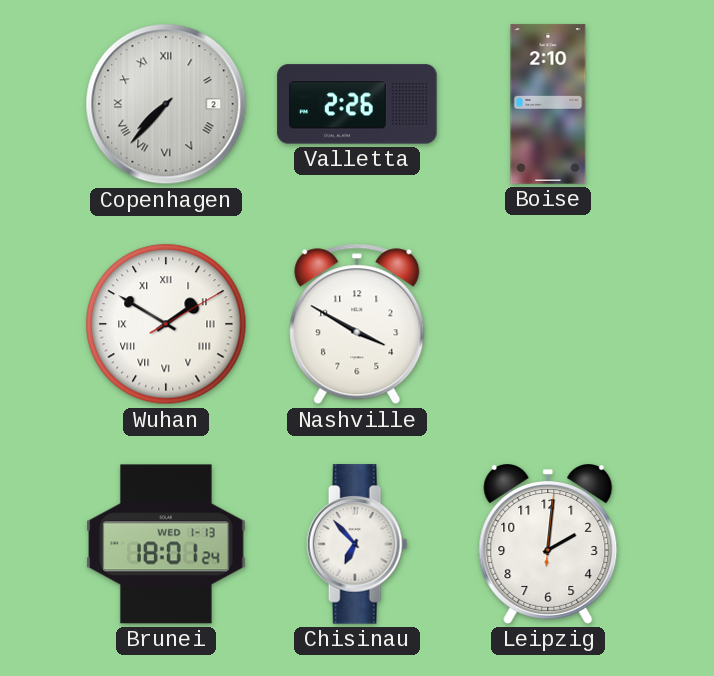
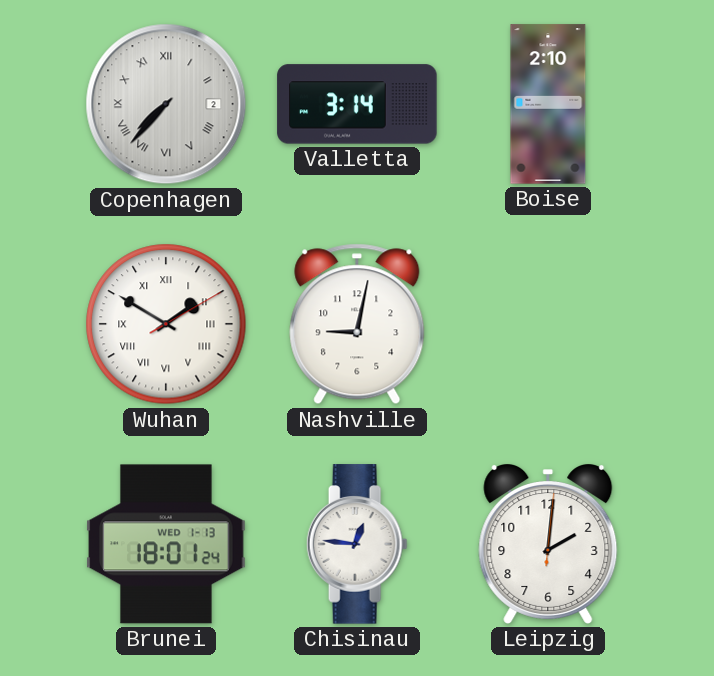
Valletta: 2:26 -> 3:14 (357, 104)
Nashville: 3:50 -> 9:02 (357, 324)
Chisinau: 6:53 -> 12:46 (357, 544)
